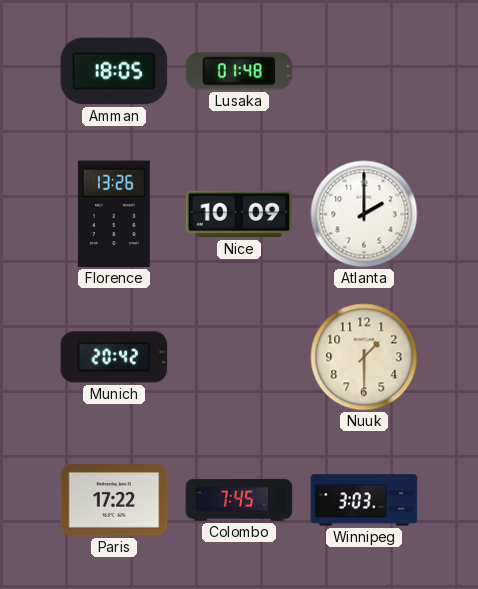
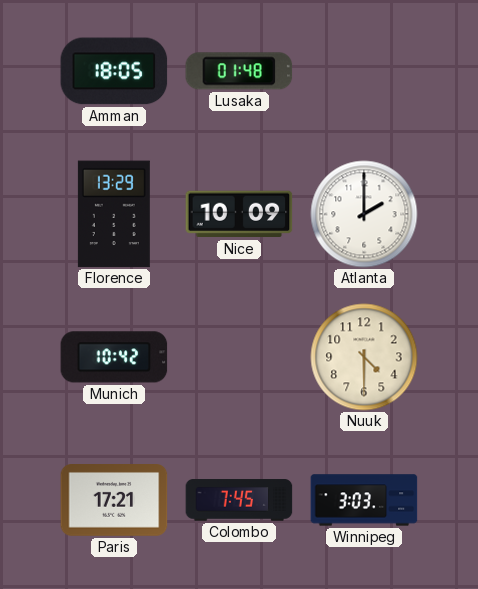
Florence: 13:26 -> 13:29 (114, 214)
Munich: 20:42 -> 10:42 (114, 357)
Nuuk: 1:30 -> 4:30 (364, 357)
Paris: 17:22 -> 17:21 (114, 501)
